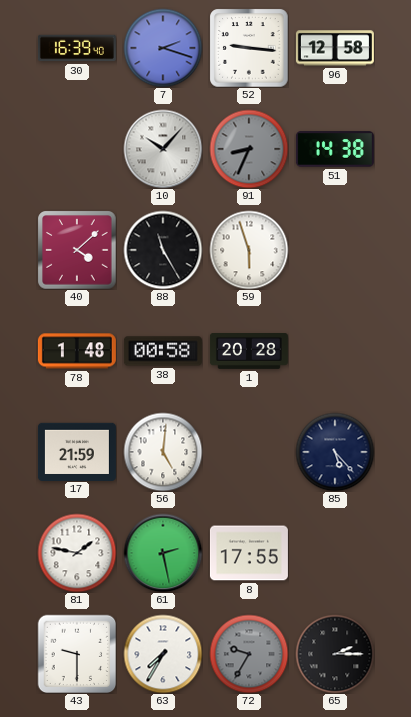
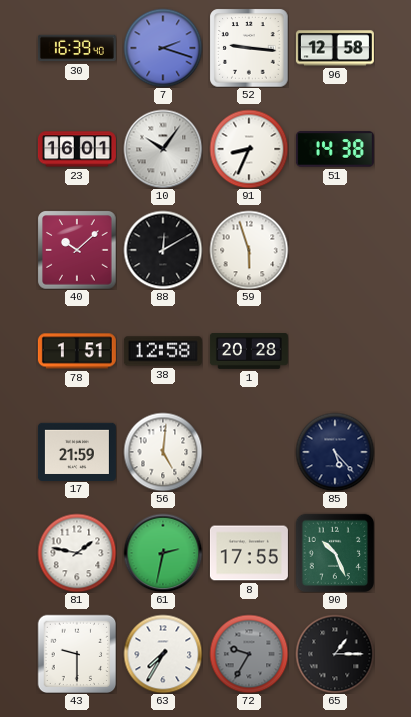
23: none -> 16:01 (77, 149)
10: 10:07 -> 10:06 (163, 149)
91 dial: grey -> white (249, 149)
40: 4:08 -> 10:08 (77, 250)
88: 11:25 -> 12:10 (163, 250)
78: 1:48 -> 1:51 (77, 351)
38: 00:58 -> 12:58 (163, 351)
61: 2:28 -> 2:32 (163, 553)
90: none -> 10:26 (335, 553)
65: 2:15 -> 1:15 (335, 654)
